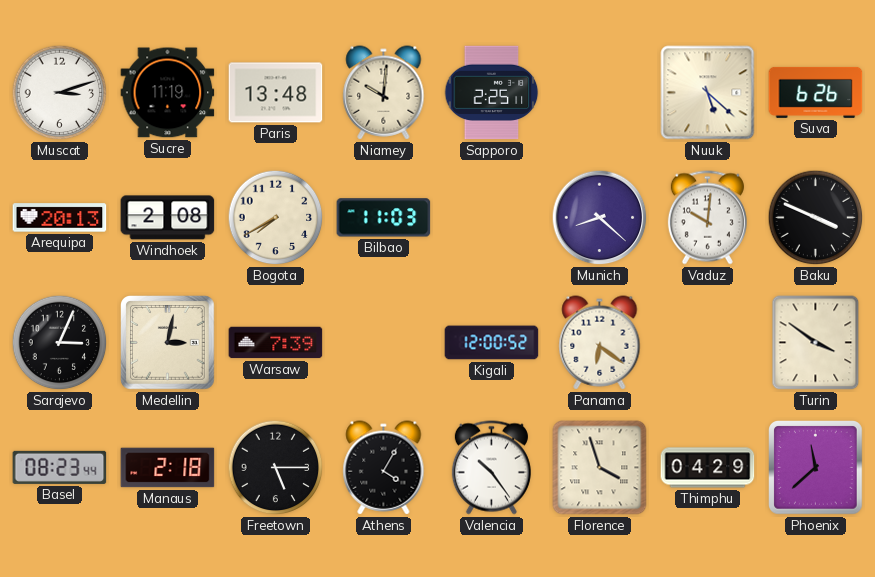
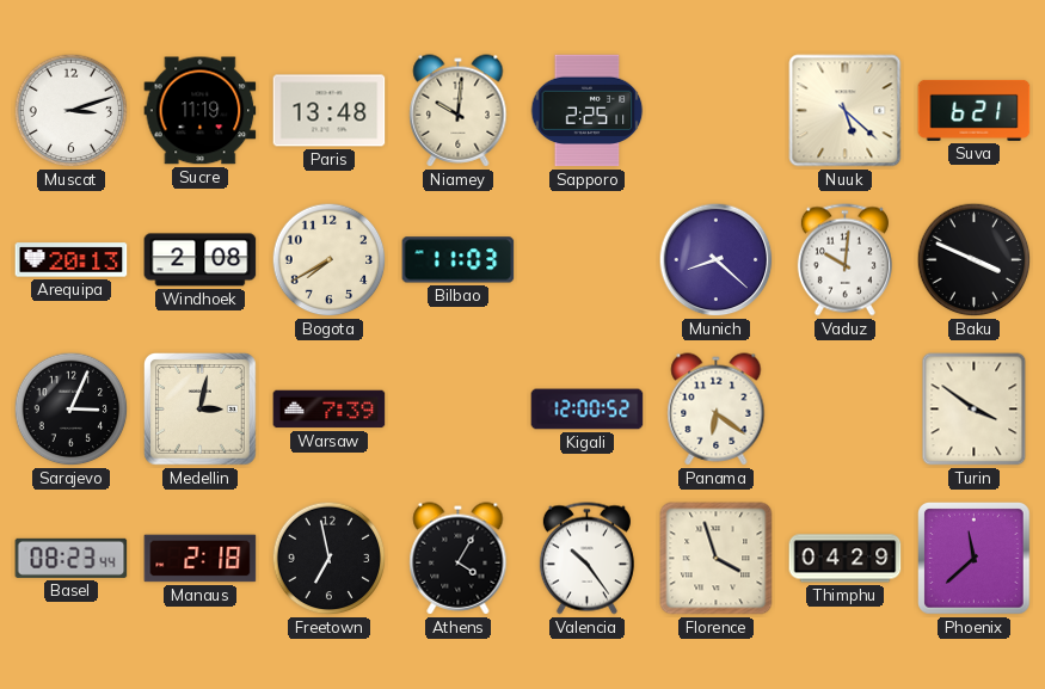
Suva: 6:26 -> 6:21 (975, 110)
Freetown: 5:15 -> 6:58 (330, 559)
